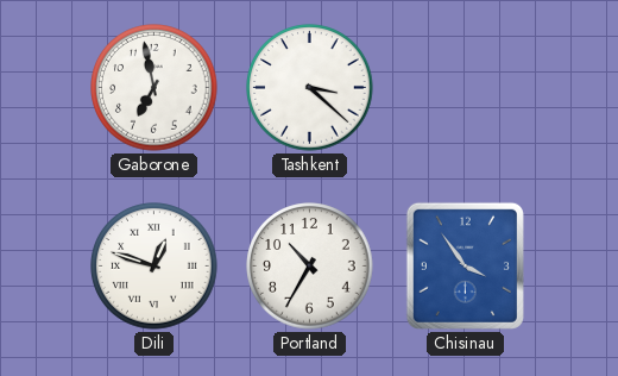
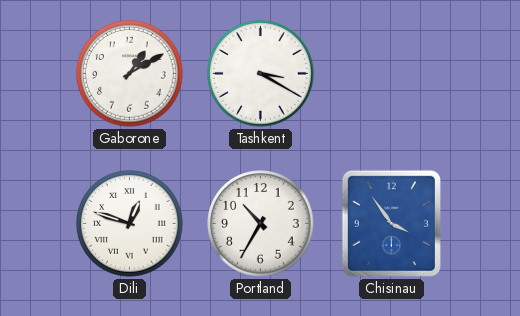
Gaborone: 6:58 -> 1:10 (130, 74)
Tashkent: 3:22 -> 3:20 (261, 74)
